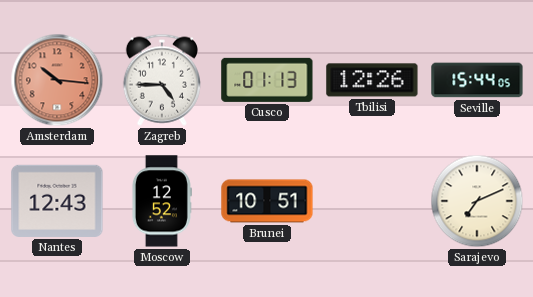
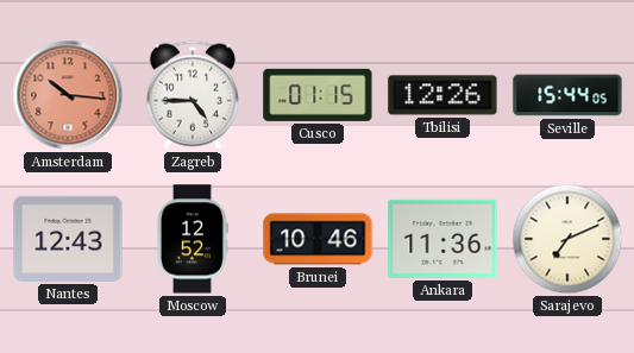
Cusco: 01:13 -> 01:15 (318, 95)
Brunei: 10:51 -> 10:46 (318, 239)
Ankara: none -> 11:36 (442, 239)
